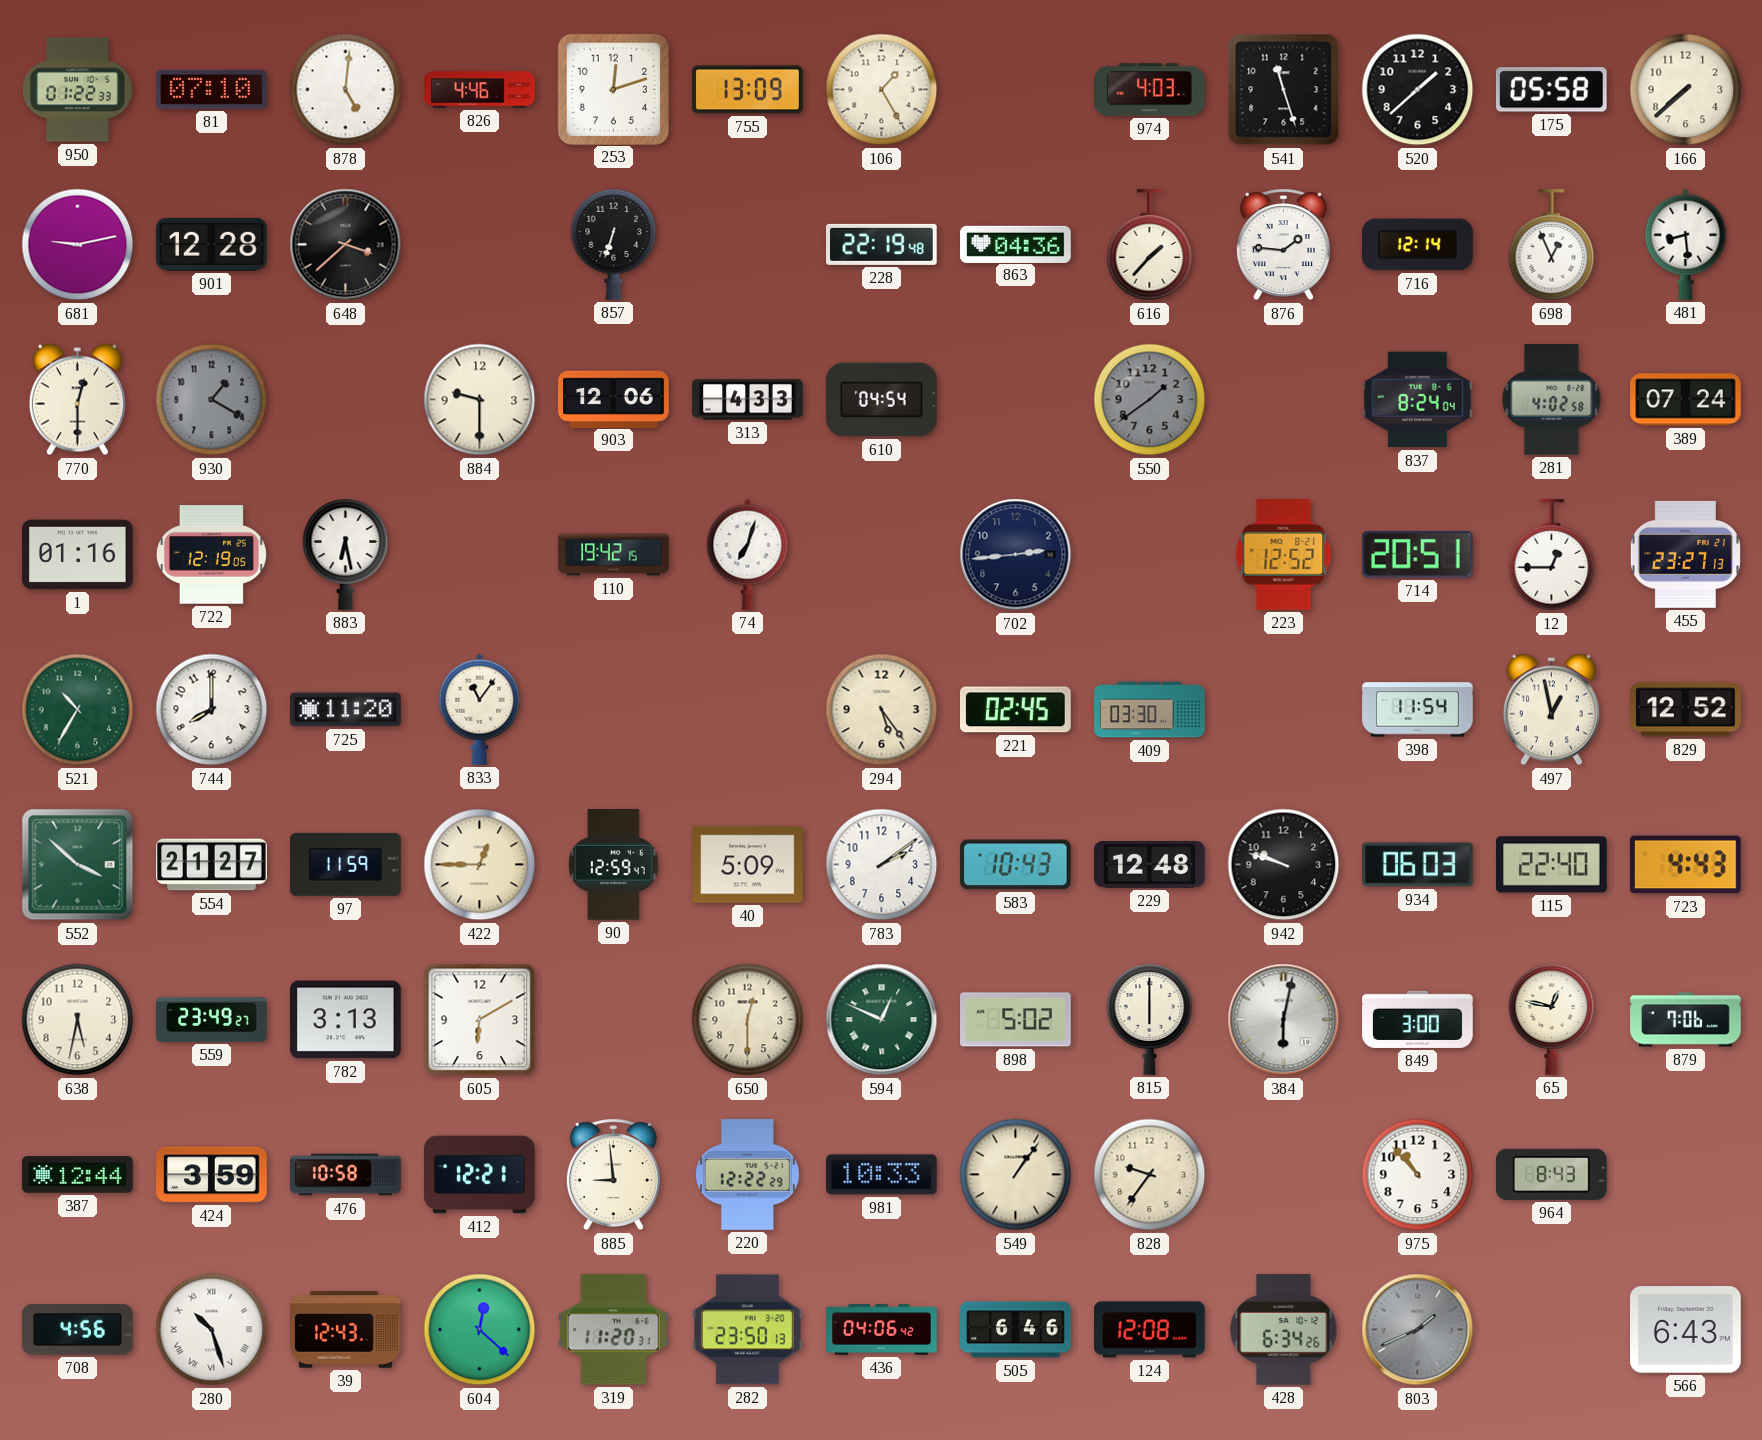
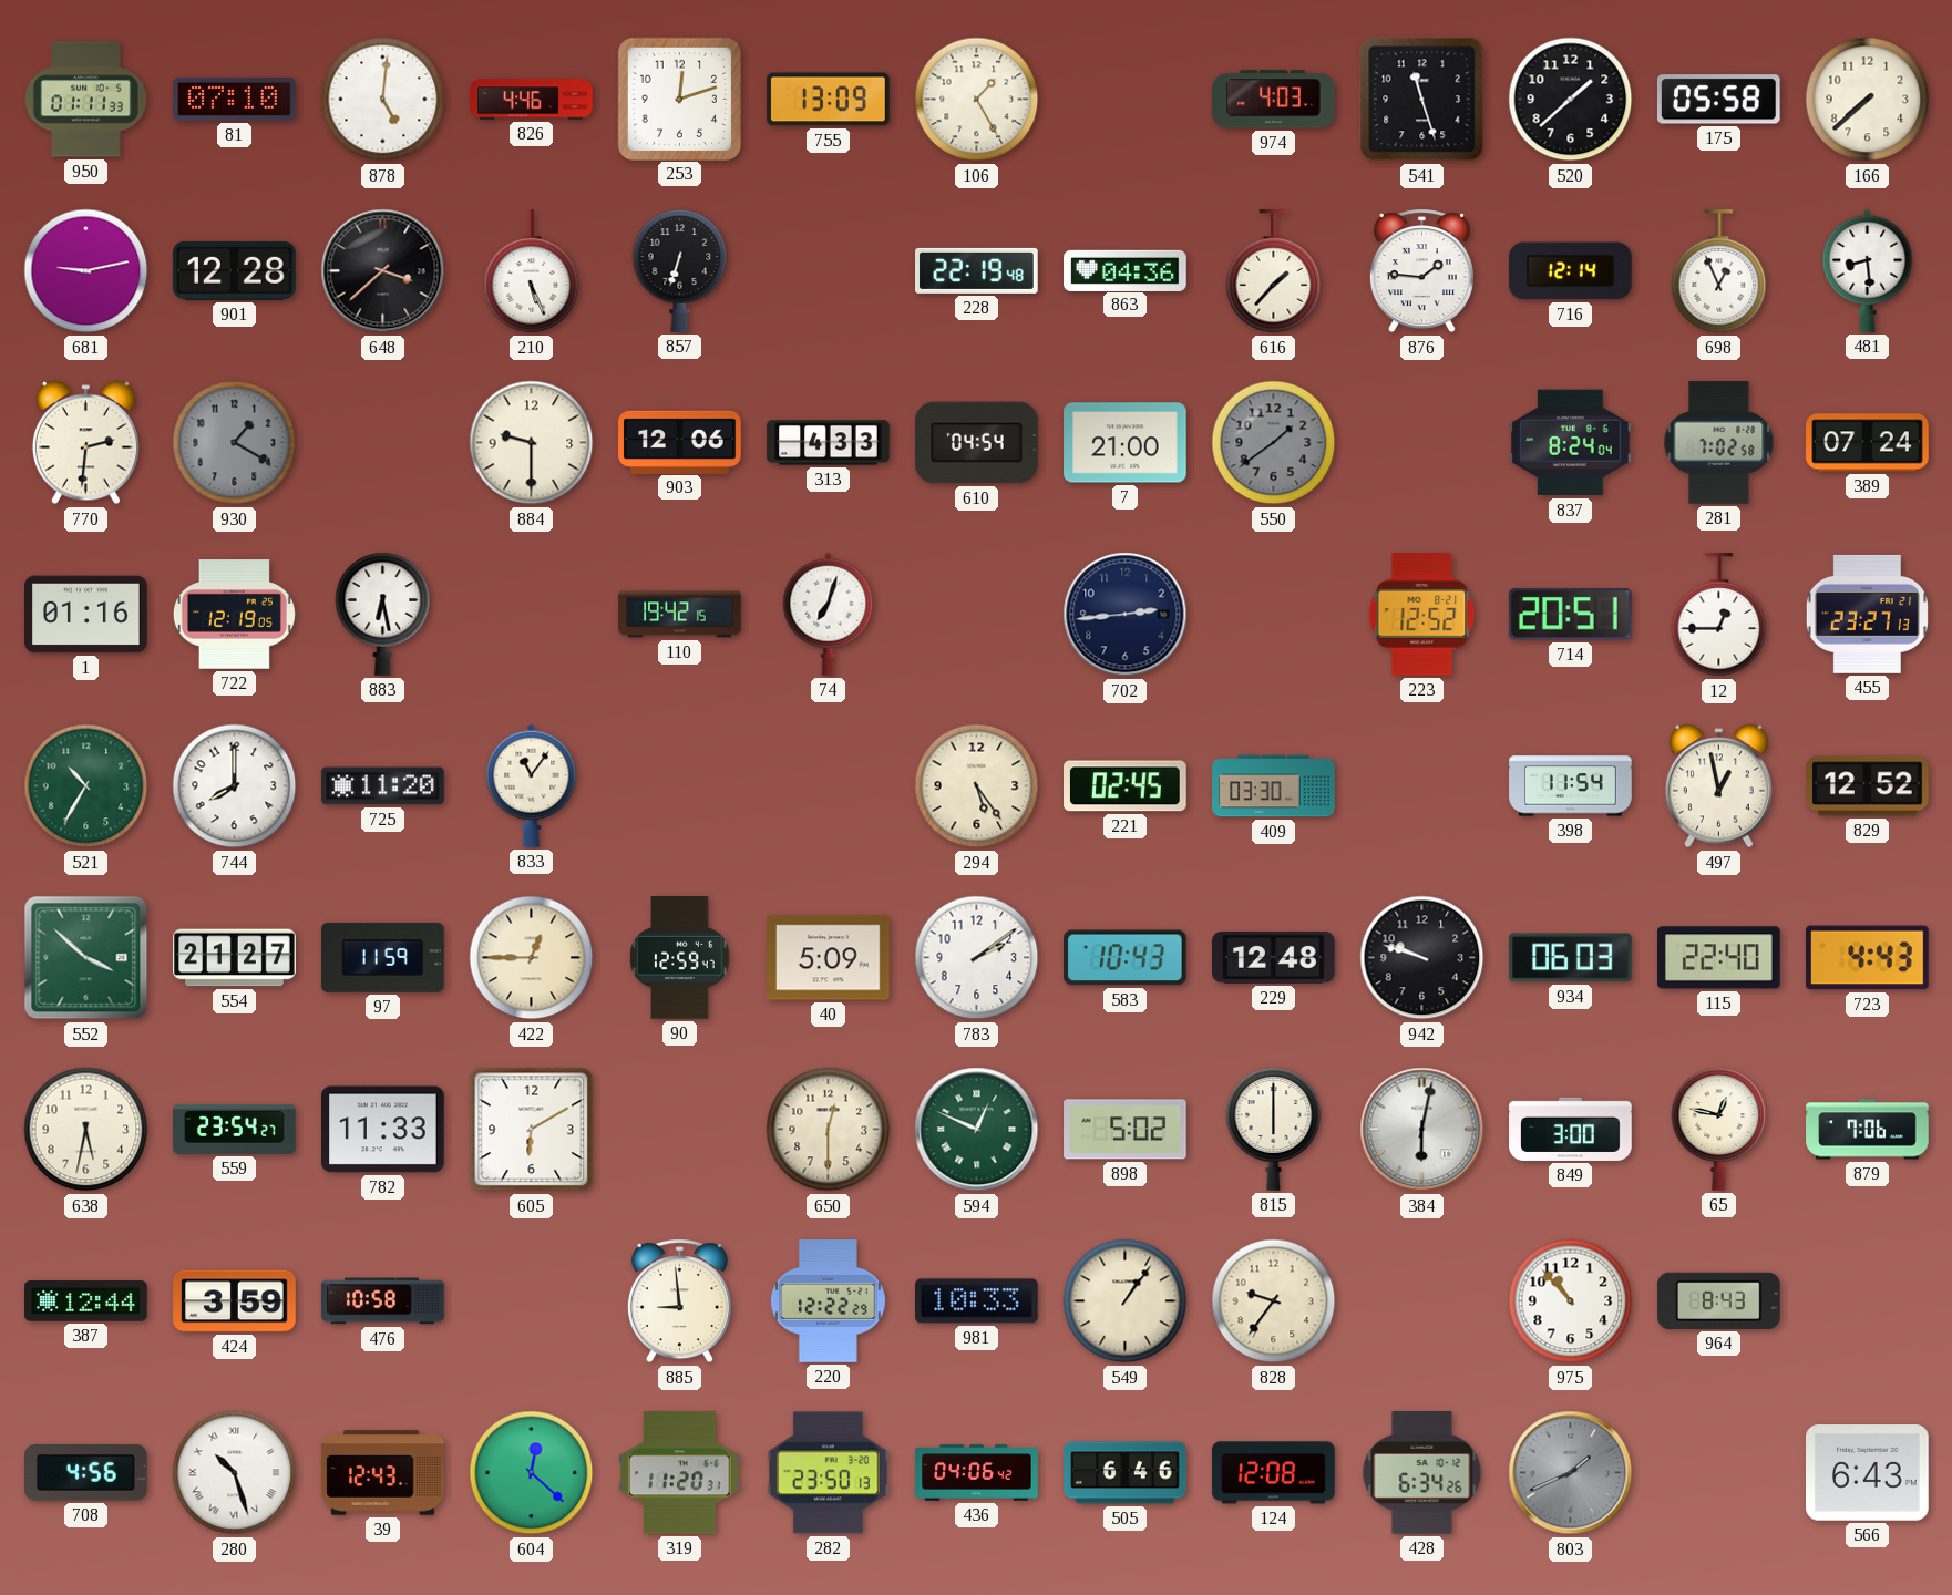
950: 01:22 -> 01:11 (86, 100)
210: none -> 5:26 (532, 271)
770: 12:30 -> 2:31 (85, 443)
7: none -> 21:00 (1126, 443)
281: 4:02 -> 7:02 (1719, 443)
559: 23:49 -> 23:54 (235, 1129)
782: 3:13 -> 11:33 (383, 1130)
412: 12:21 -> none (480, 1175)
